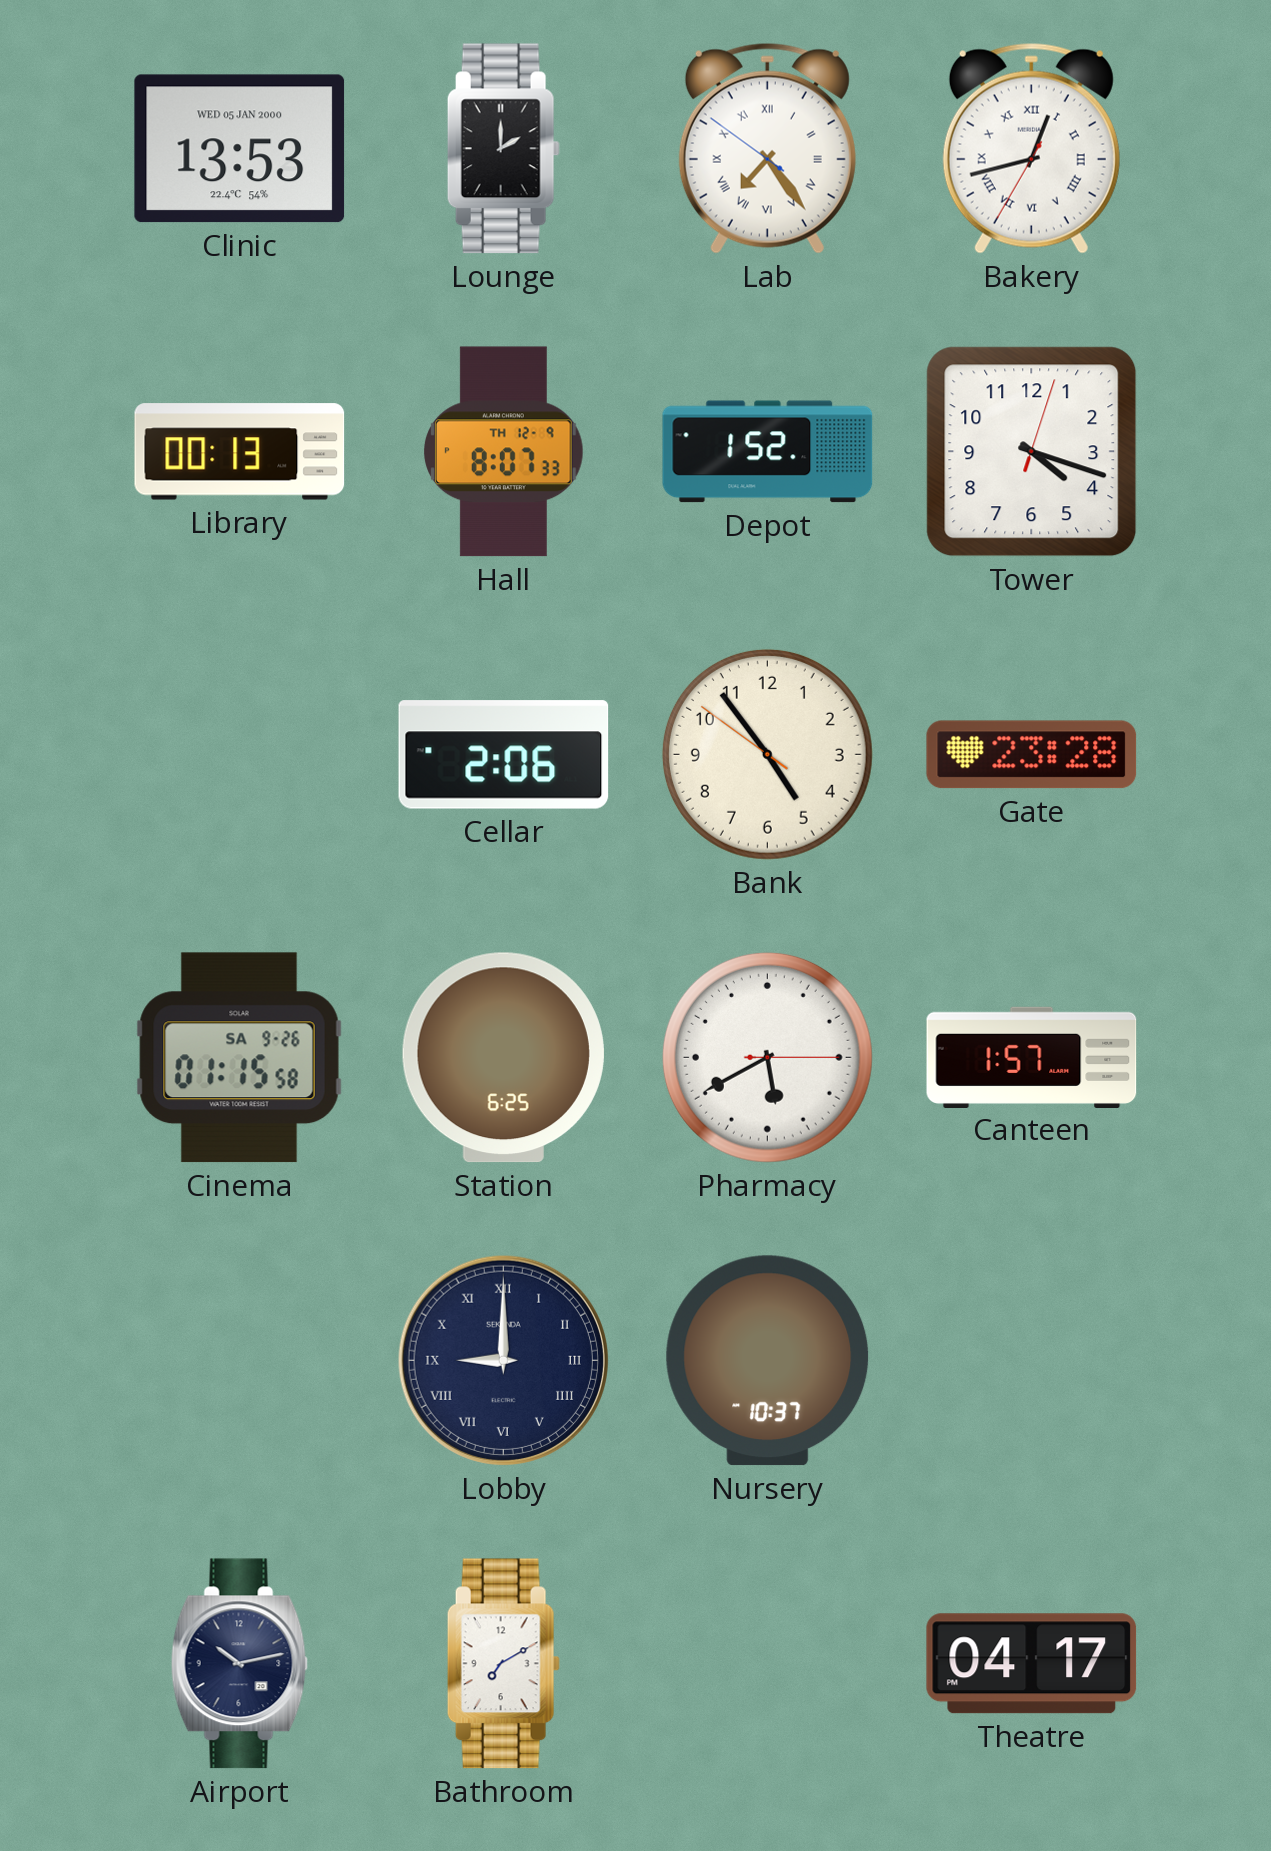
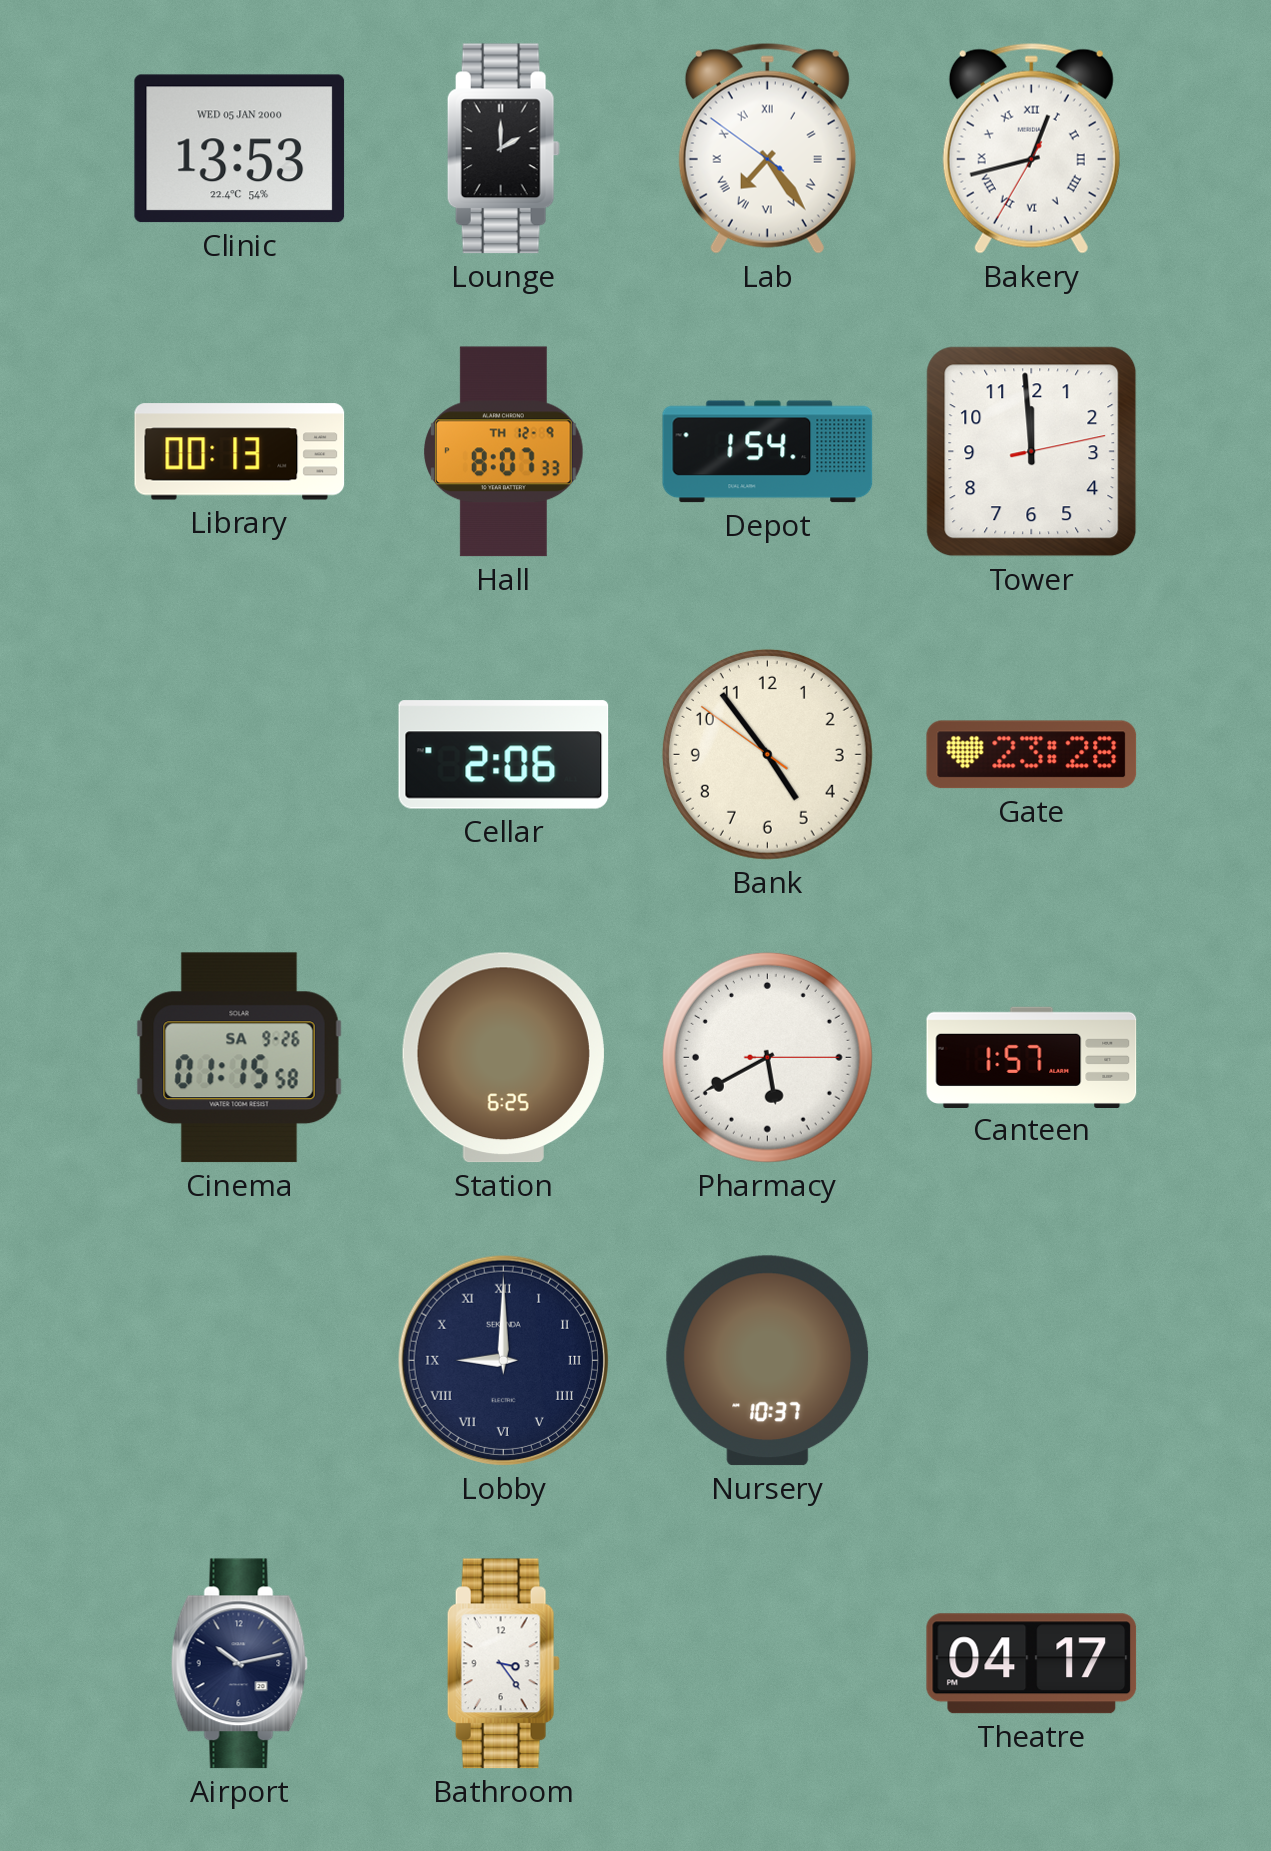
Depot: 1:52 -> 1:54 (768, 452)
Tower: 4:18 -> 11:59 (1032, 452)
Bathroom: 7:10 -> 3:24 (503, 1664)
